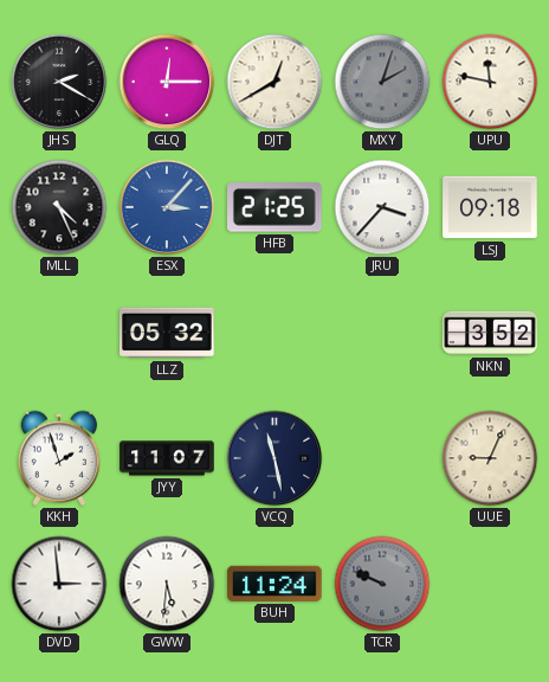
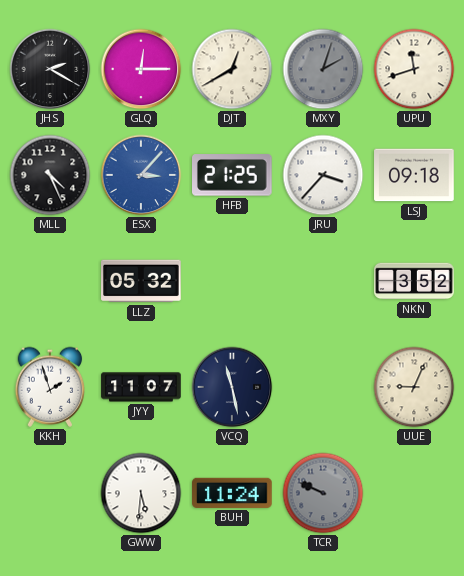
UPU: 11:47 -> 11:42 (414, 69)
DVD: 2:59 -> none (59, 584)
